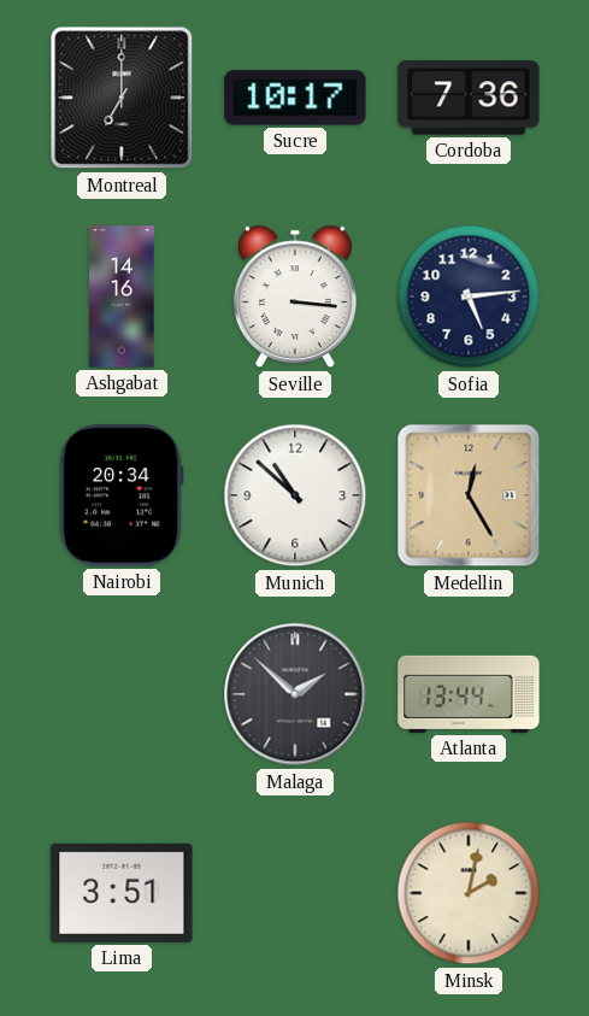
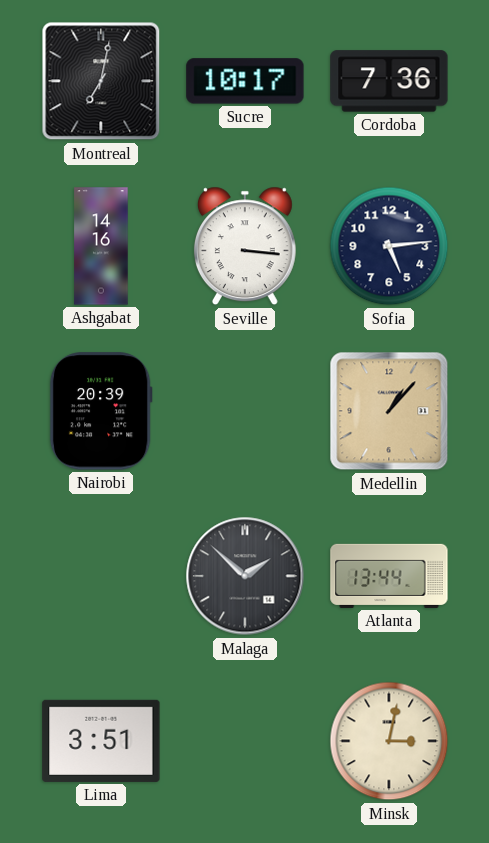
Montreal: 7:00 -> 7:02 (101, 81)
Nairobi: 20:34 -> 20:39 (101, 411)
Munich: 10:52 -> none (295, 495)
Medellin: 12:25 -> 1:07 (389, 411)
Minsk: 2:02 -> 3:02 (389, 741)
